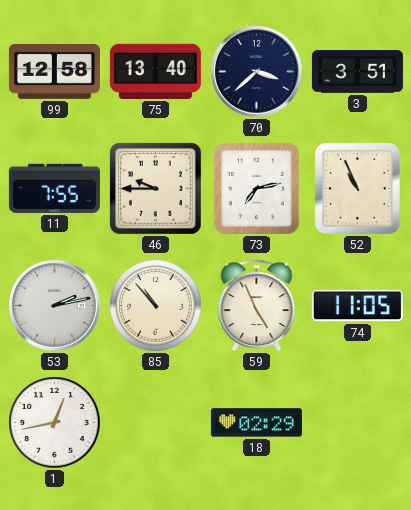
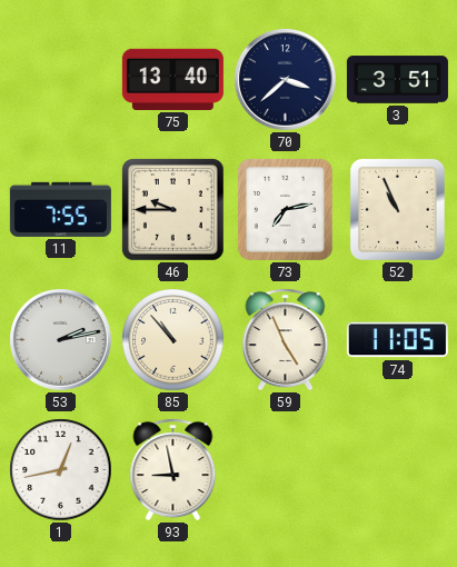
99: 12:58 -> none (54, 71)
93: none -> 8:58 (173, 470)
18: 02:29 -> none (256, 423)
